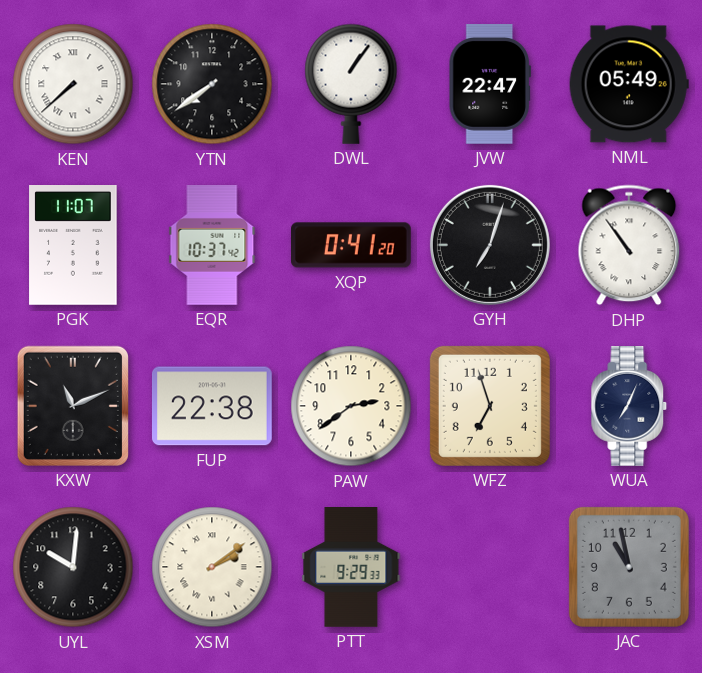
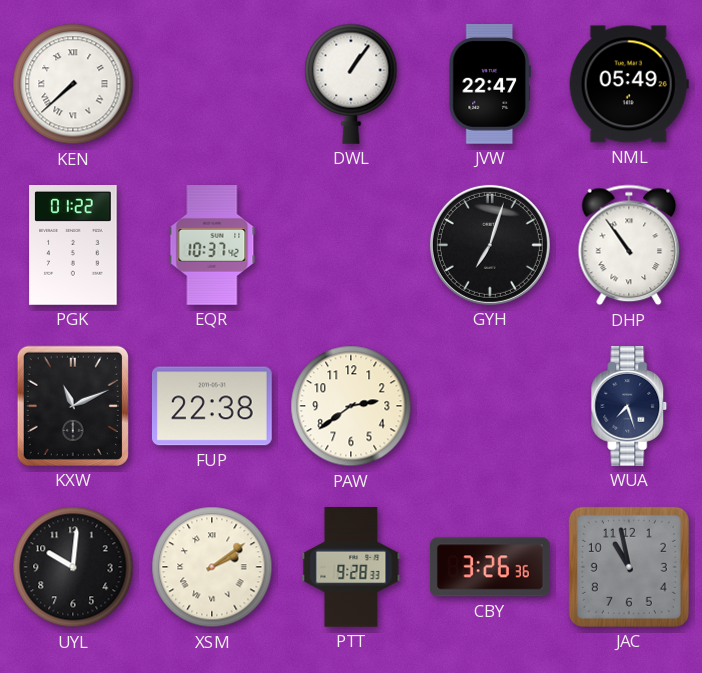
YTN: 7:39 -> none (212, 84)
PGK: 11:07 -> 01:22 (73, 246)
XQP: 0:41 -> none (352, 245)
WFZ: 6:57 -> none (490, 406)
WUA: 7:04 -> 7:27 (629, 407)
PTT: 9:29 -> 9:28 (351, 568)
CBY: none -> 3:26 (490, 567)
